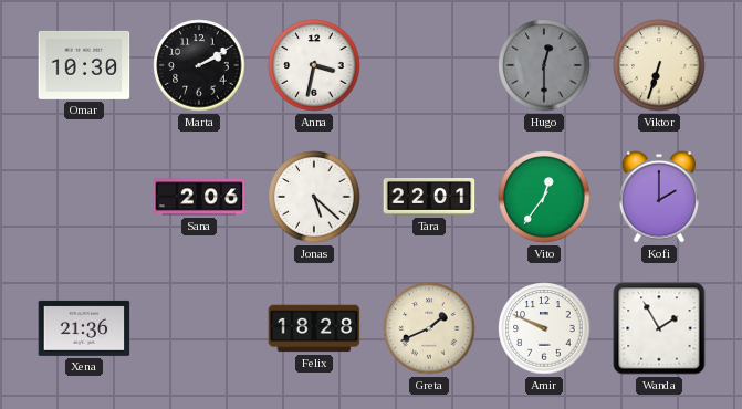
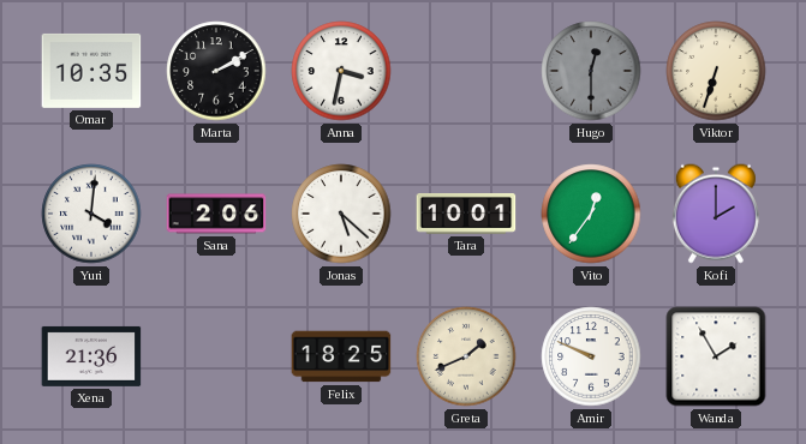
Omar: 10:30 -> 10:35 (91, 71)
Yuri: none -> 4:01 (91, 214)
Tara: 22:01 -> 10:01 (466, 215)
Felix: 18:28 -> 18:25 (341, 356)
